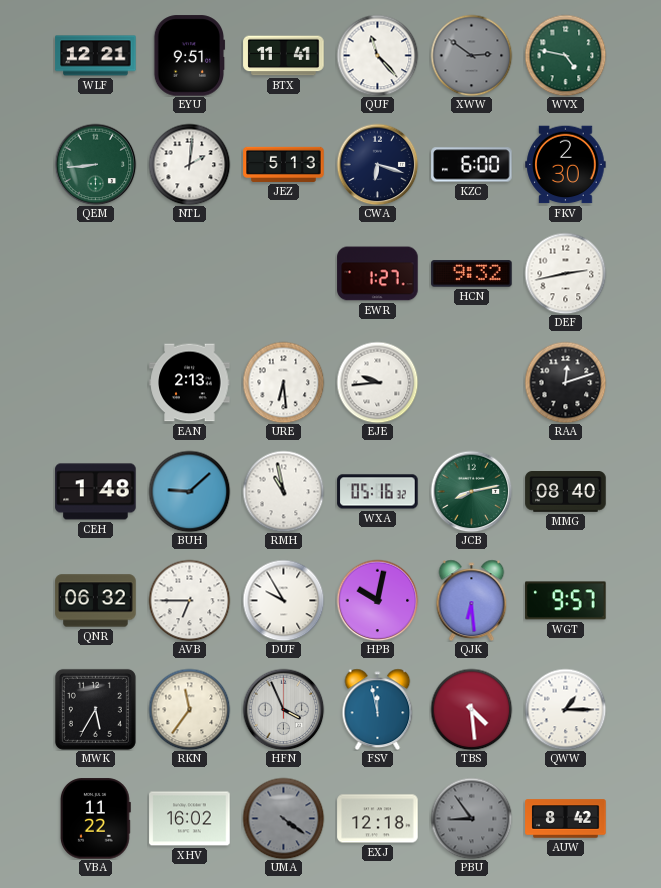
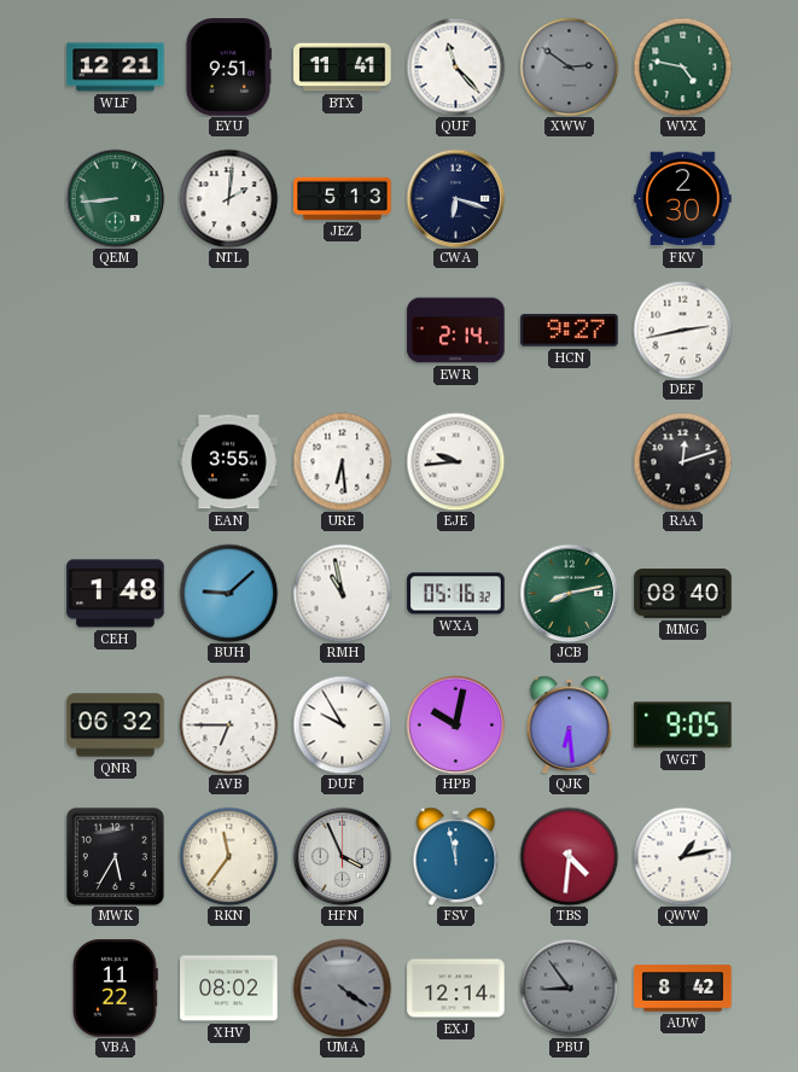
KZC: 6:00 -> none (472, 165)
EWR: 1:27 -> 2:14 (456, 331)
HCN: 9:32 -> 9:27 (570, 331)
EAN: 2:13 -> 3:55 (229, 462)
WGT: 9:57 -> 9:05 (683, 726)
TBS: 4:29 -> 4:31 (569, 856)
QWW: 1:15 -> 1:13 (682, 856)
XHV: 16:02 -> 08:02 (229, 989)
EXJ: 12:18 -> 12:14 (456, 989)
